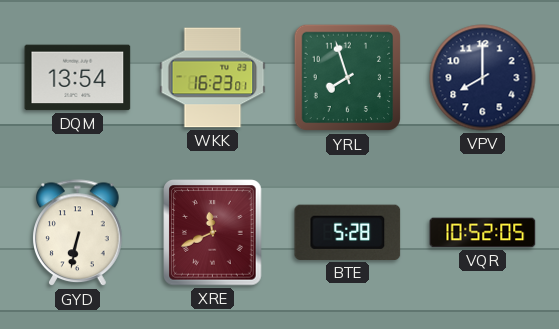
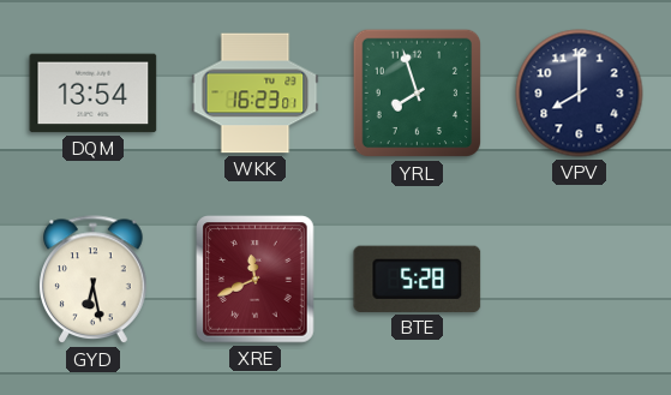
GYD: 6:32 -> 6:28 (94, 280)
VQR: 10:52 -> none (483, 233)
